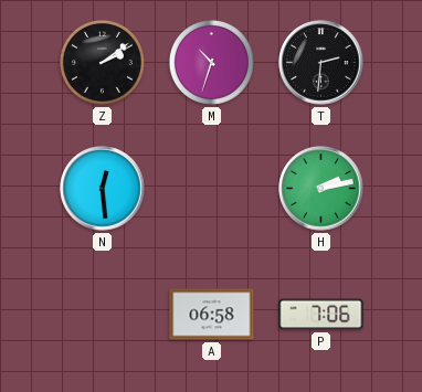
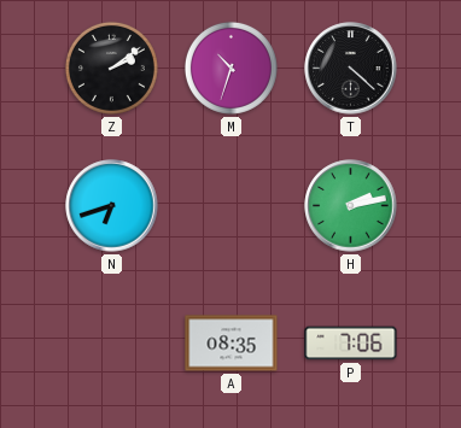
T: 2:31 -> 4:22 (351, 69)
N: 12:29 -> 6:42 (112, 206)
A: 06:58 -> 08:35 (232, 344)
